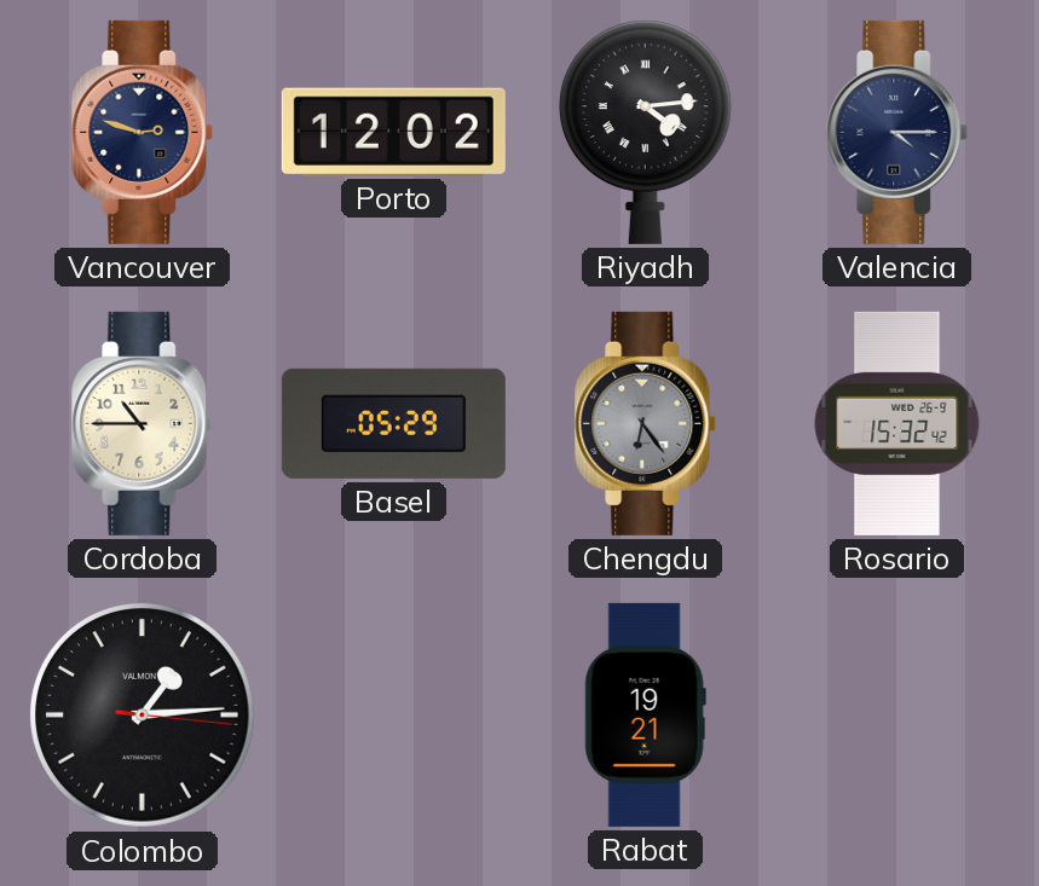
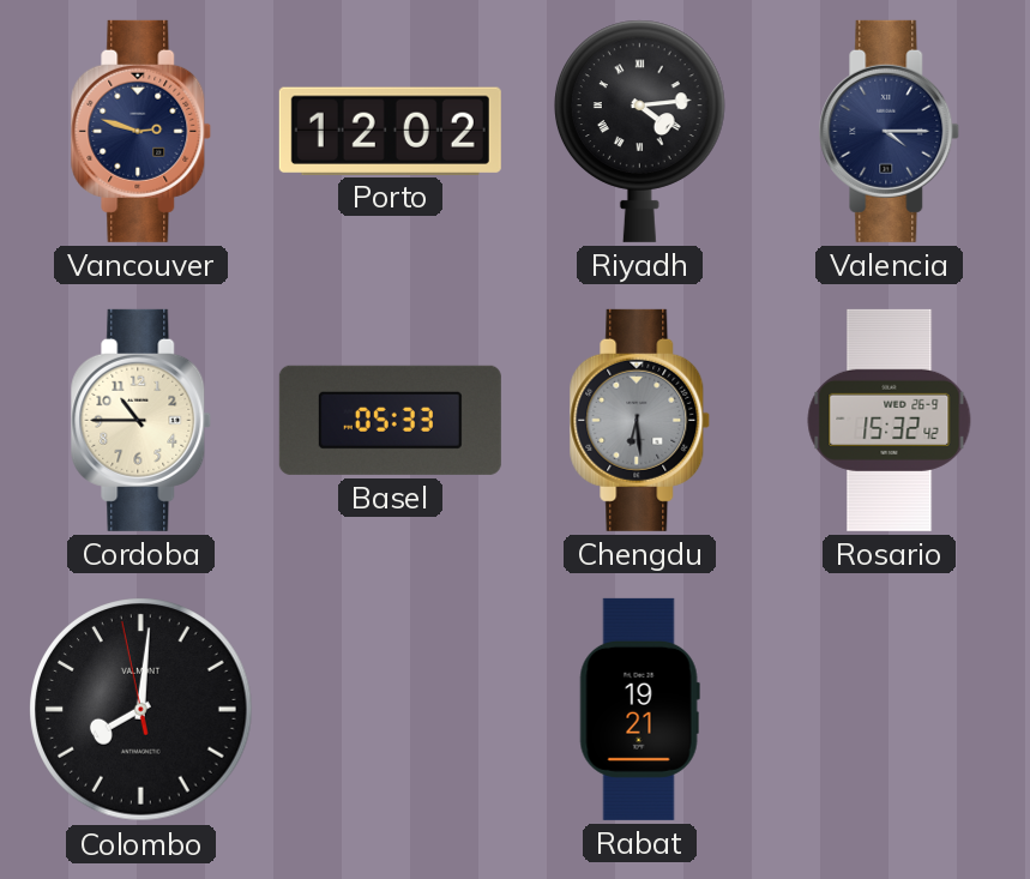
Basel: 05:29 -> 05:33 (390, 420)
Chengdu: 6:24 -> 6:29 (640, 420)
Colombo: 1:14 -> 8:00 (141, 710)
